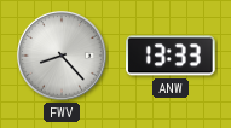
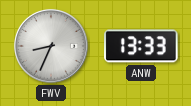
FWV: 8:23 -> 8:34 (51, 46)
